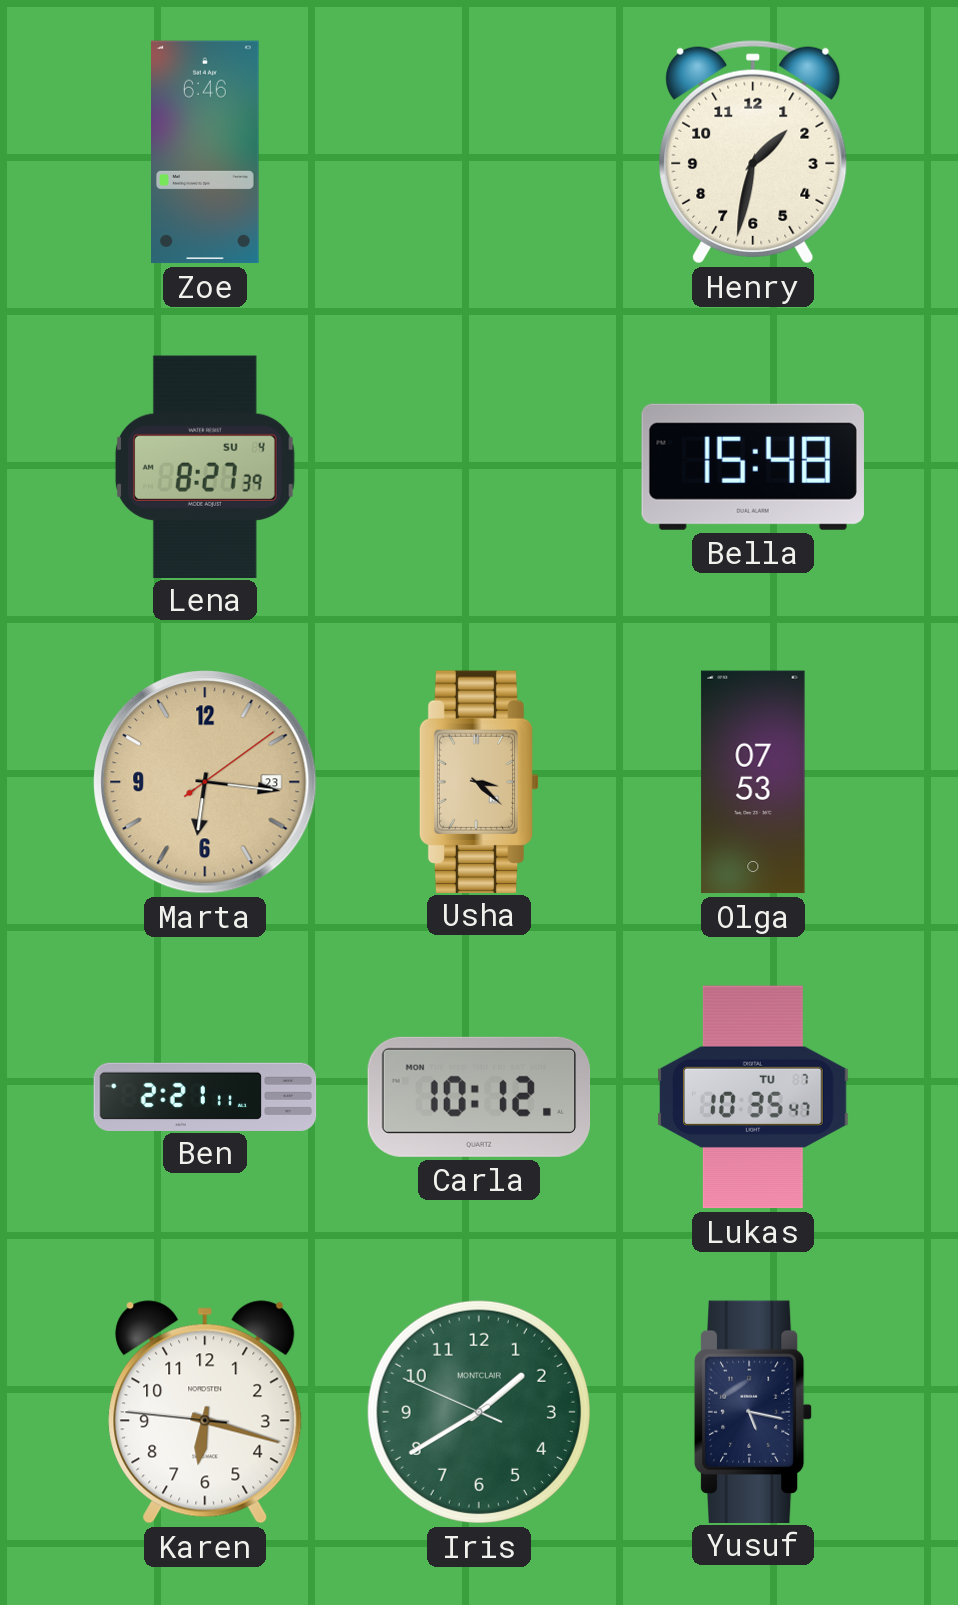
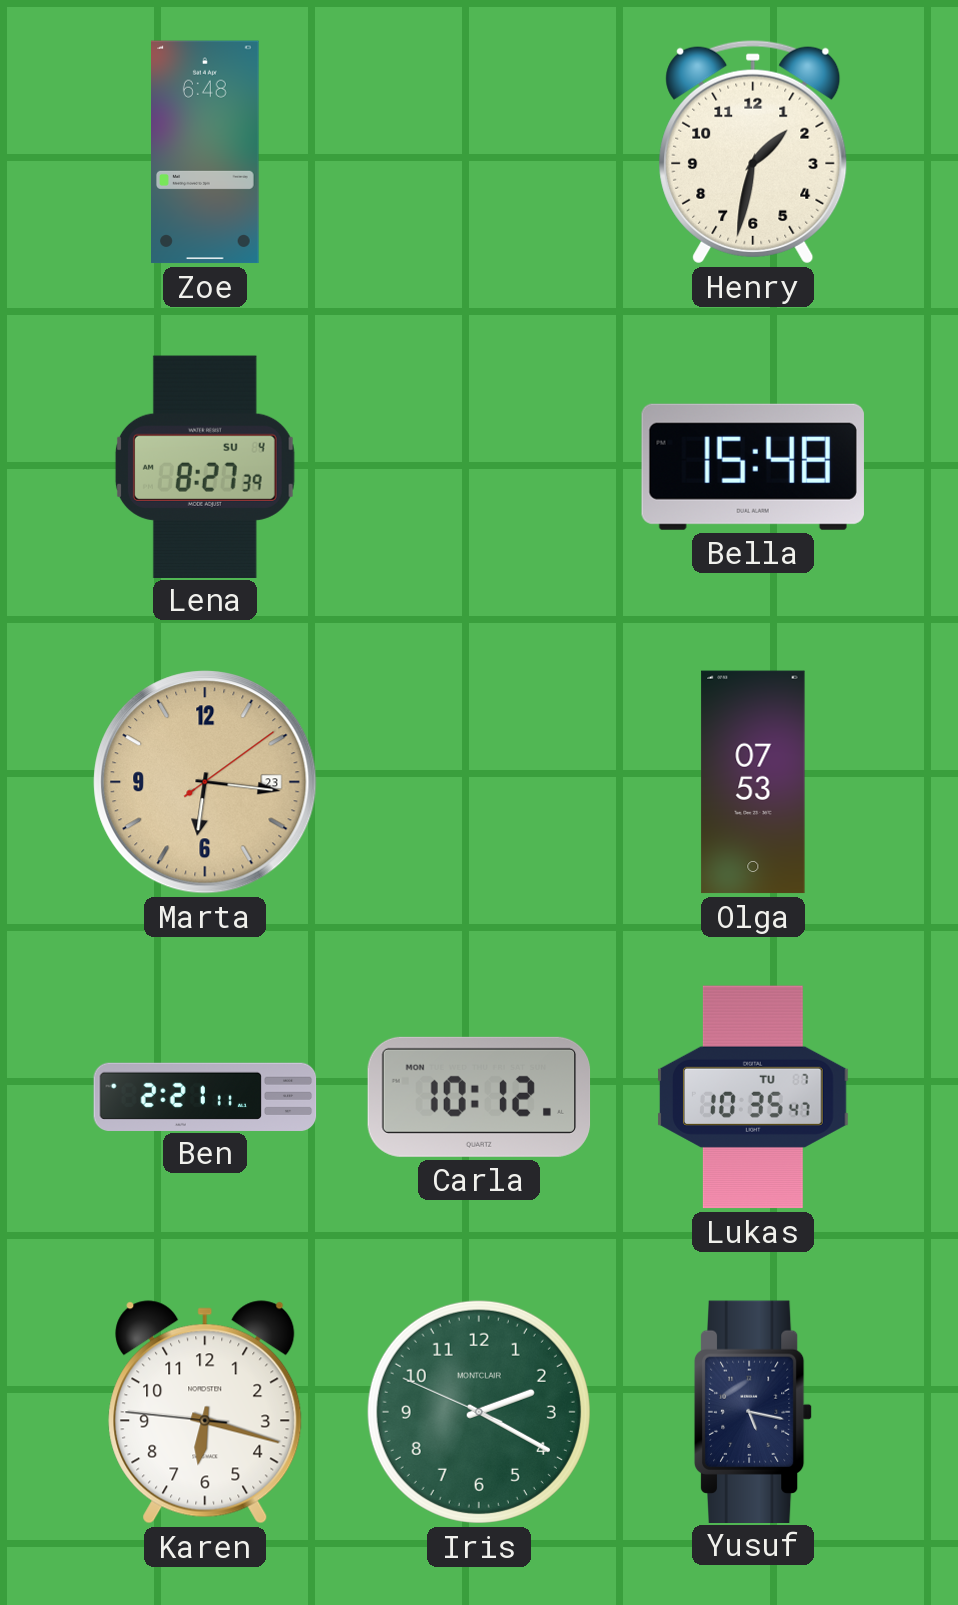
Zoe: 6:46 -> 6:48 (206, 152)
Usha: 3:22 -> none (479, 781)
Iris: 1:39 -> 2:19 (479, 1412)
